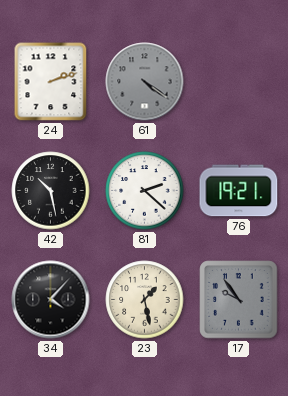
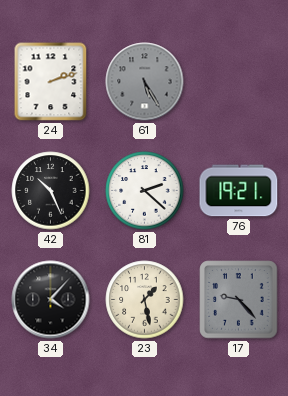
61: 4:21 -> 5:25 (145, 82)
42: 10:28 -> 10:26 (51, 191)
17: 9:54 -> 9:23 (239, 300)
